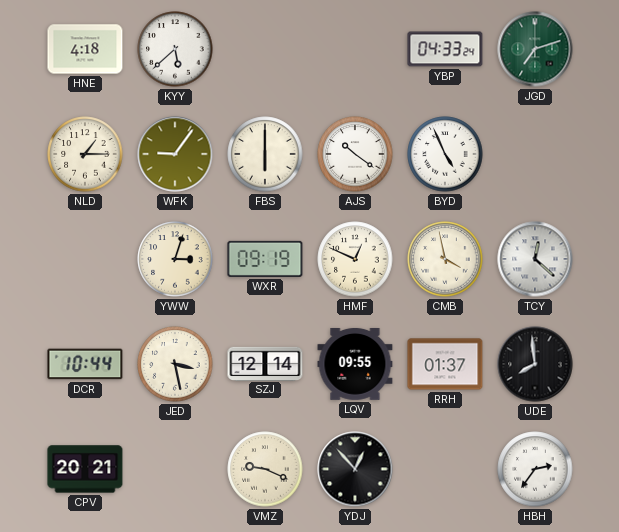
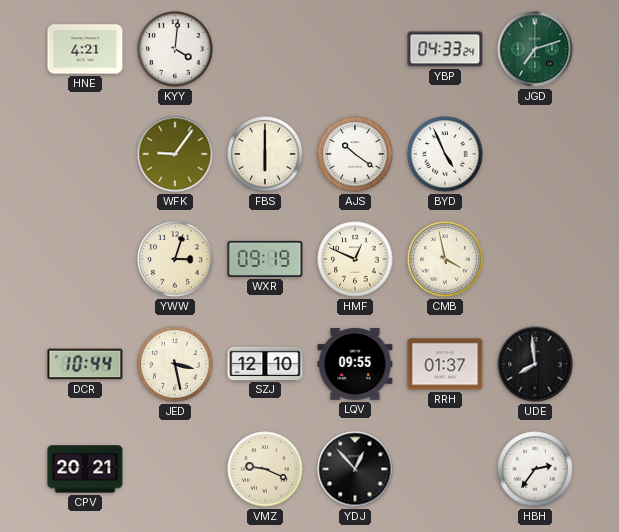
HNE: 4:18 -> 4:21 (85, 49)
KYY: 5:38 -> 4:01 (175, 49)
NLD: 1:15 -> none (85, 154)
TCY: 12:22 -> none (535, 259)
SZJ: 12:14 -> 12:10 (265, 363)
